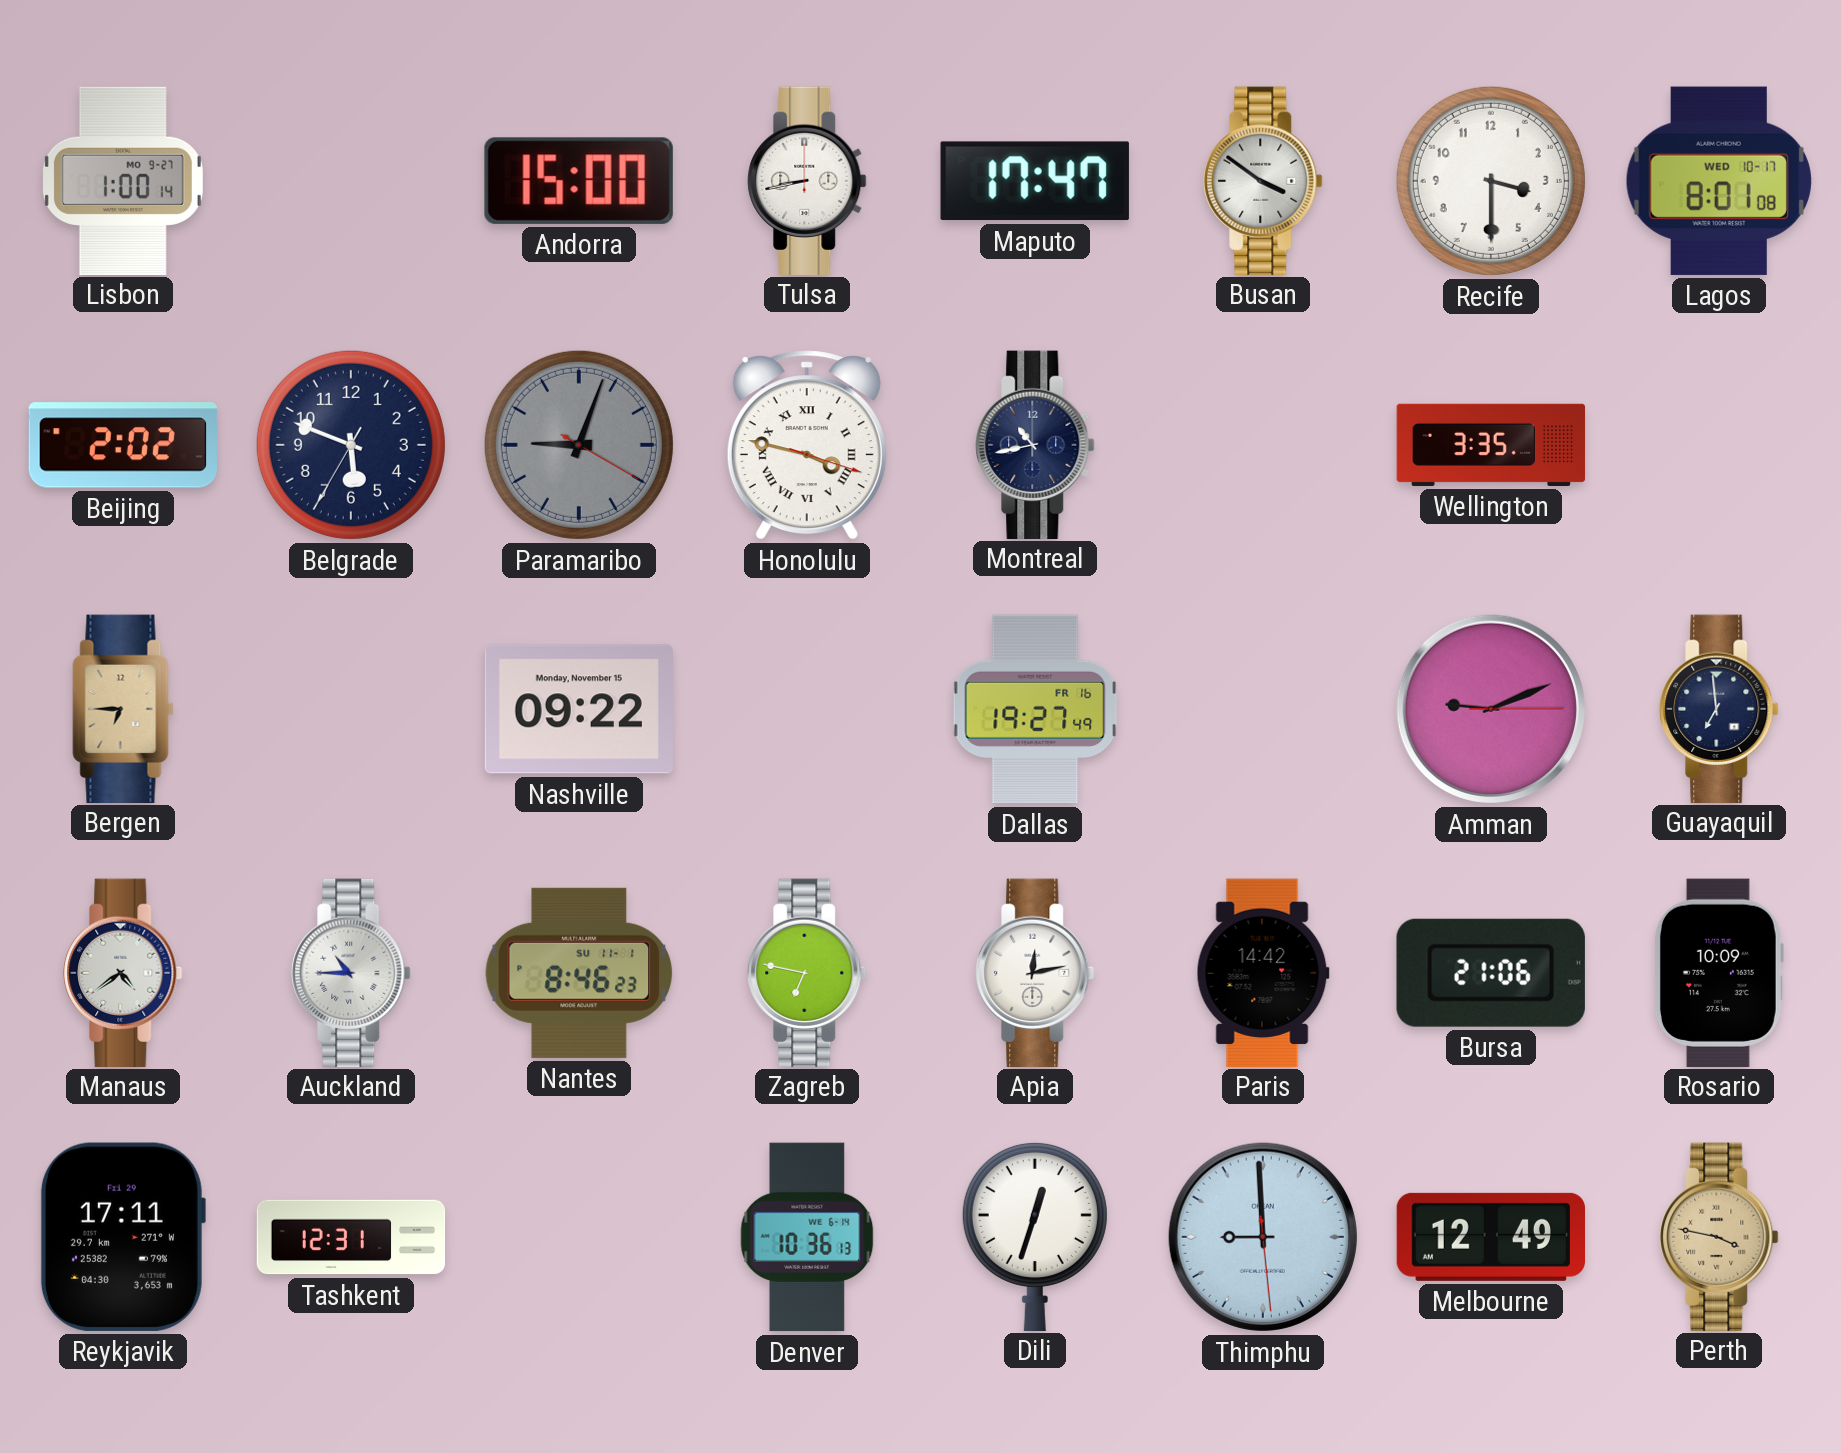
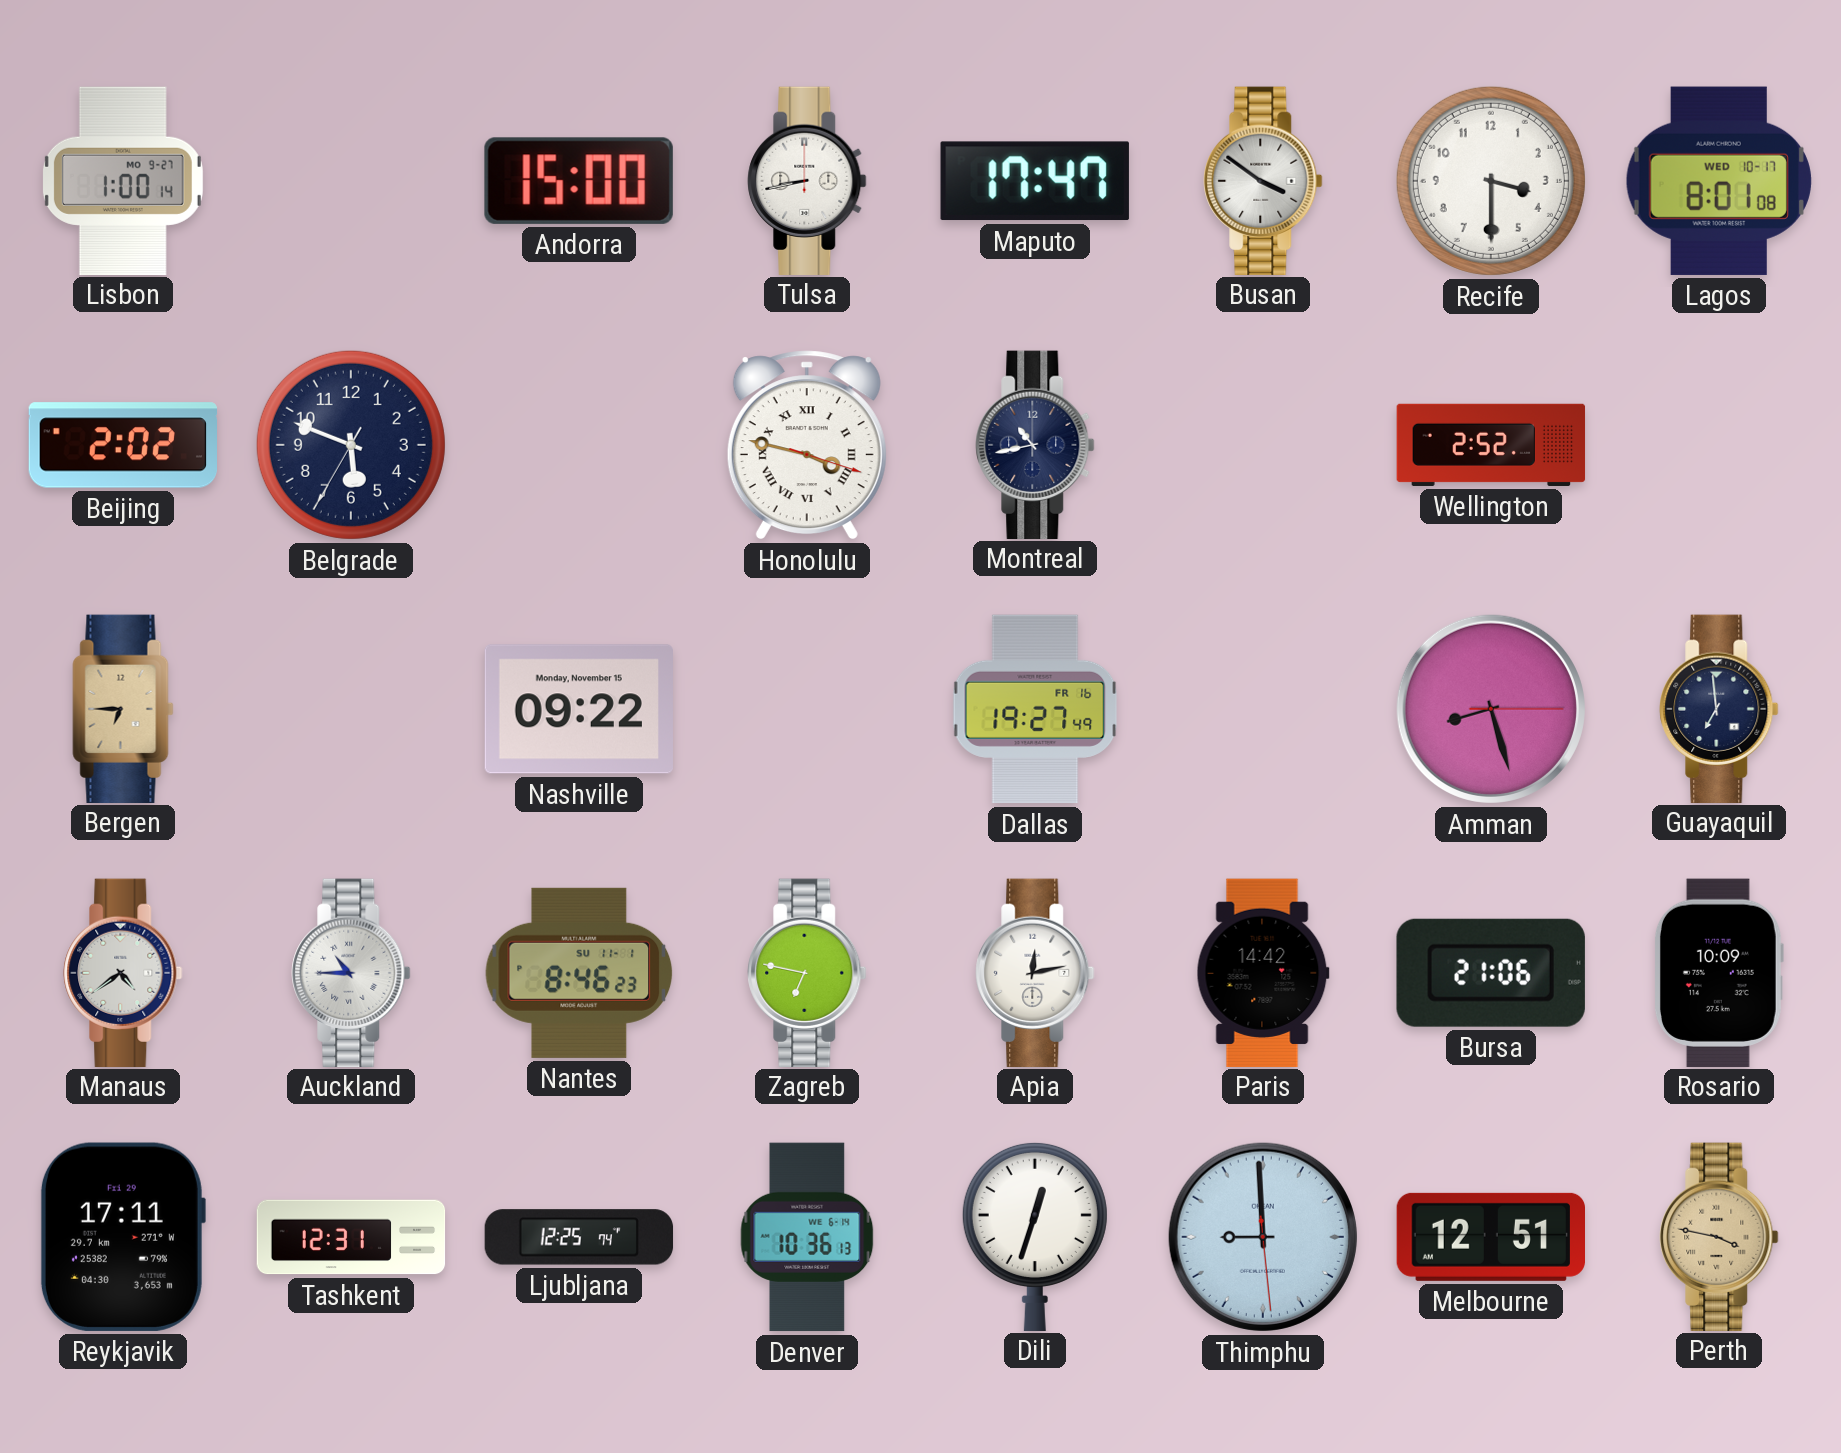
Paramaribo: 9:03 -> none (579, 445)
Wellington: 3:35 -> 2:52 (1491, 445)
Amman: 9:11 -> 8:27 (1491, 709)
Ljubljana: none -> 12:25 (579, 1237)
Melbourne: 12:49 -> 12:51 (1490, 1237)
